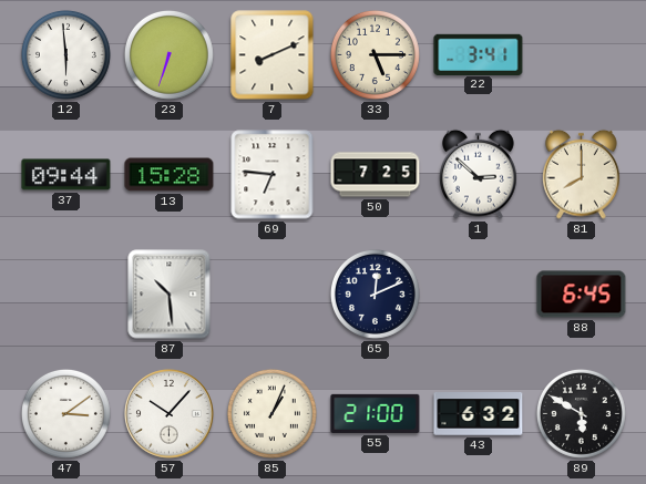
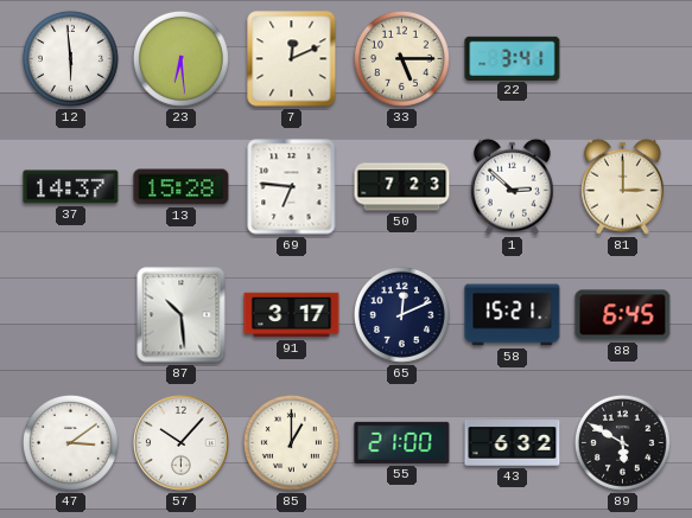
23: 6:33 -> 6:29 (180, 58)
7: 8:11 -> 12:11 (292, 59)
37: 09:44 -> 14:37 (71, 187)
50: 7:25 -> 7:23 (402, 187)
81: 8:00 -> 3:00 (623, 186)
91: none -> 3:17 (292, 315)
58: none -> 15:21 (513, 315)
85: 1:04 -> 1:00 (291, 442)
